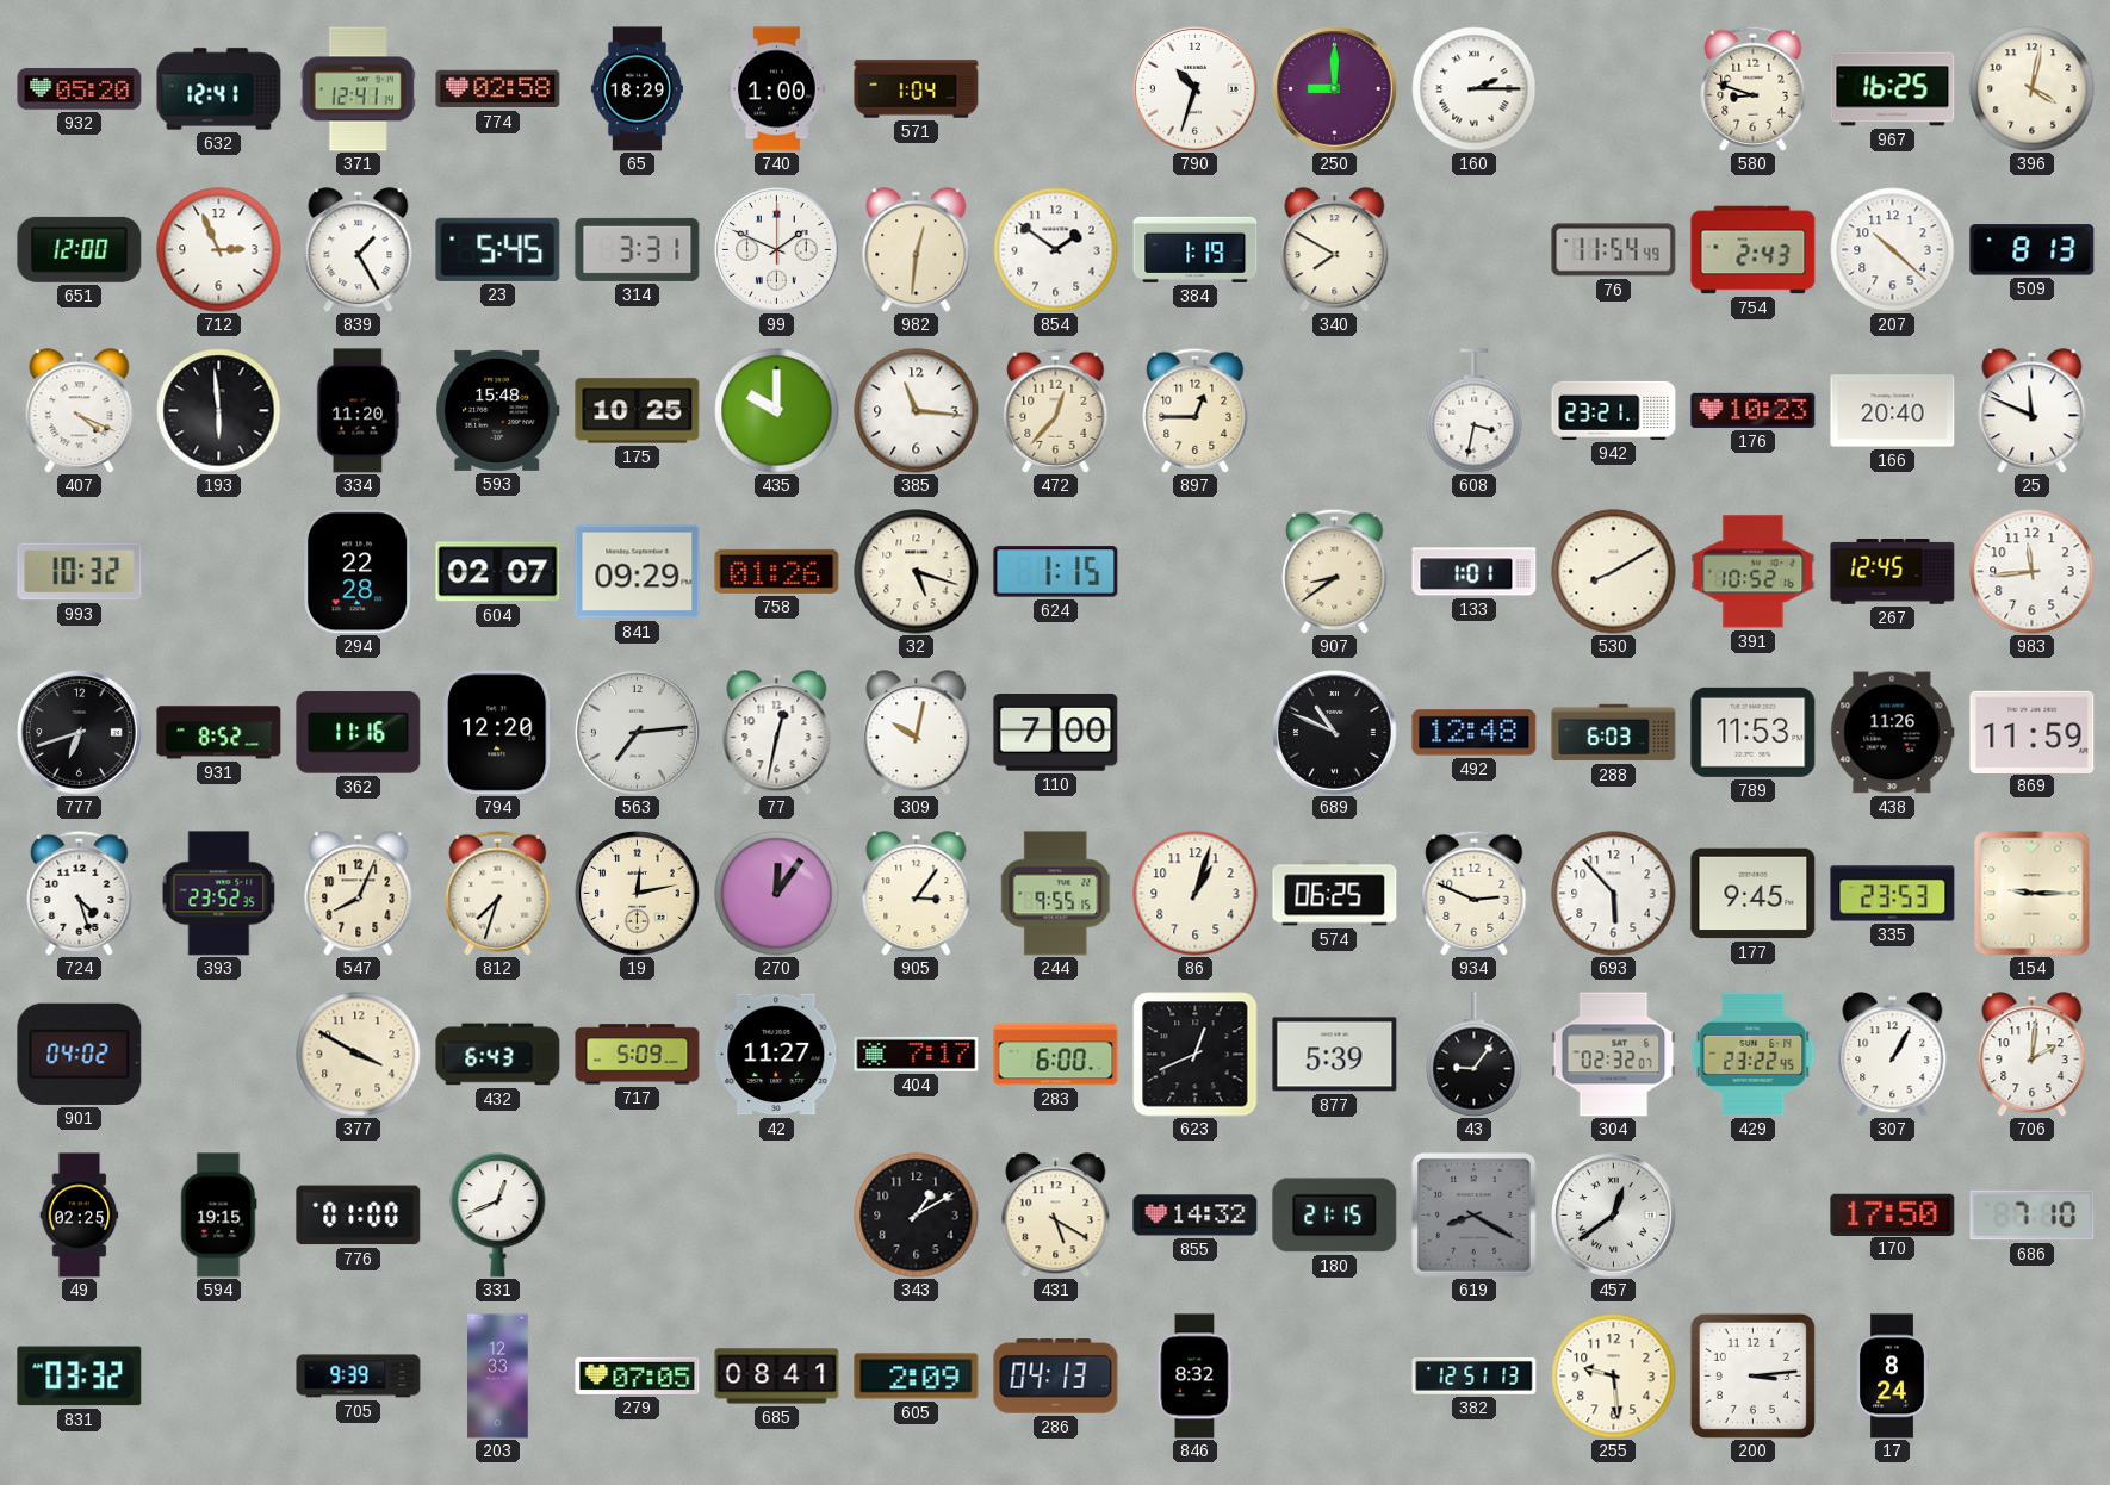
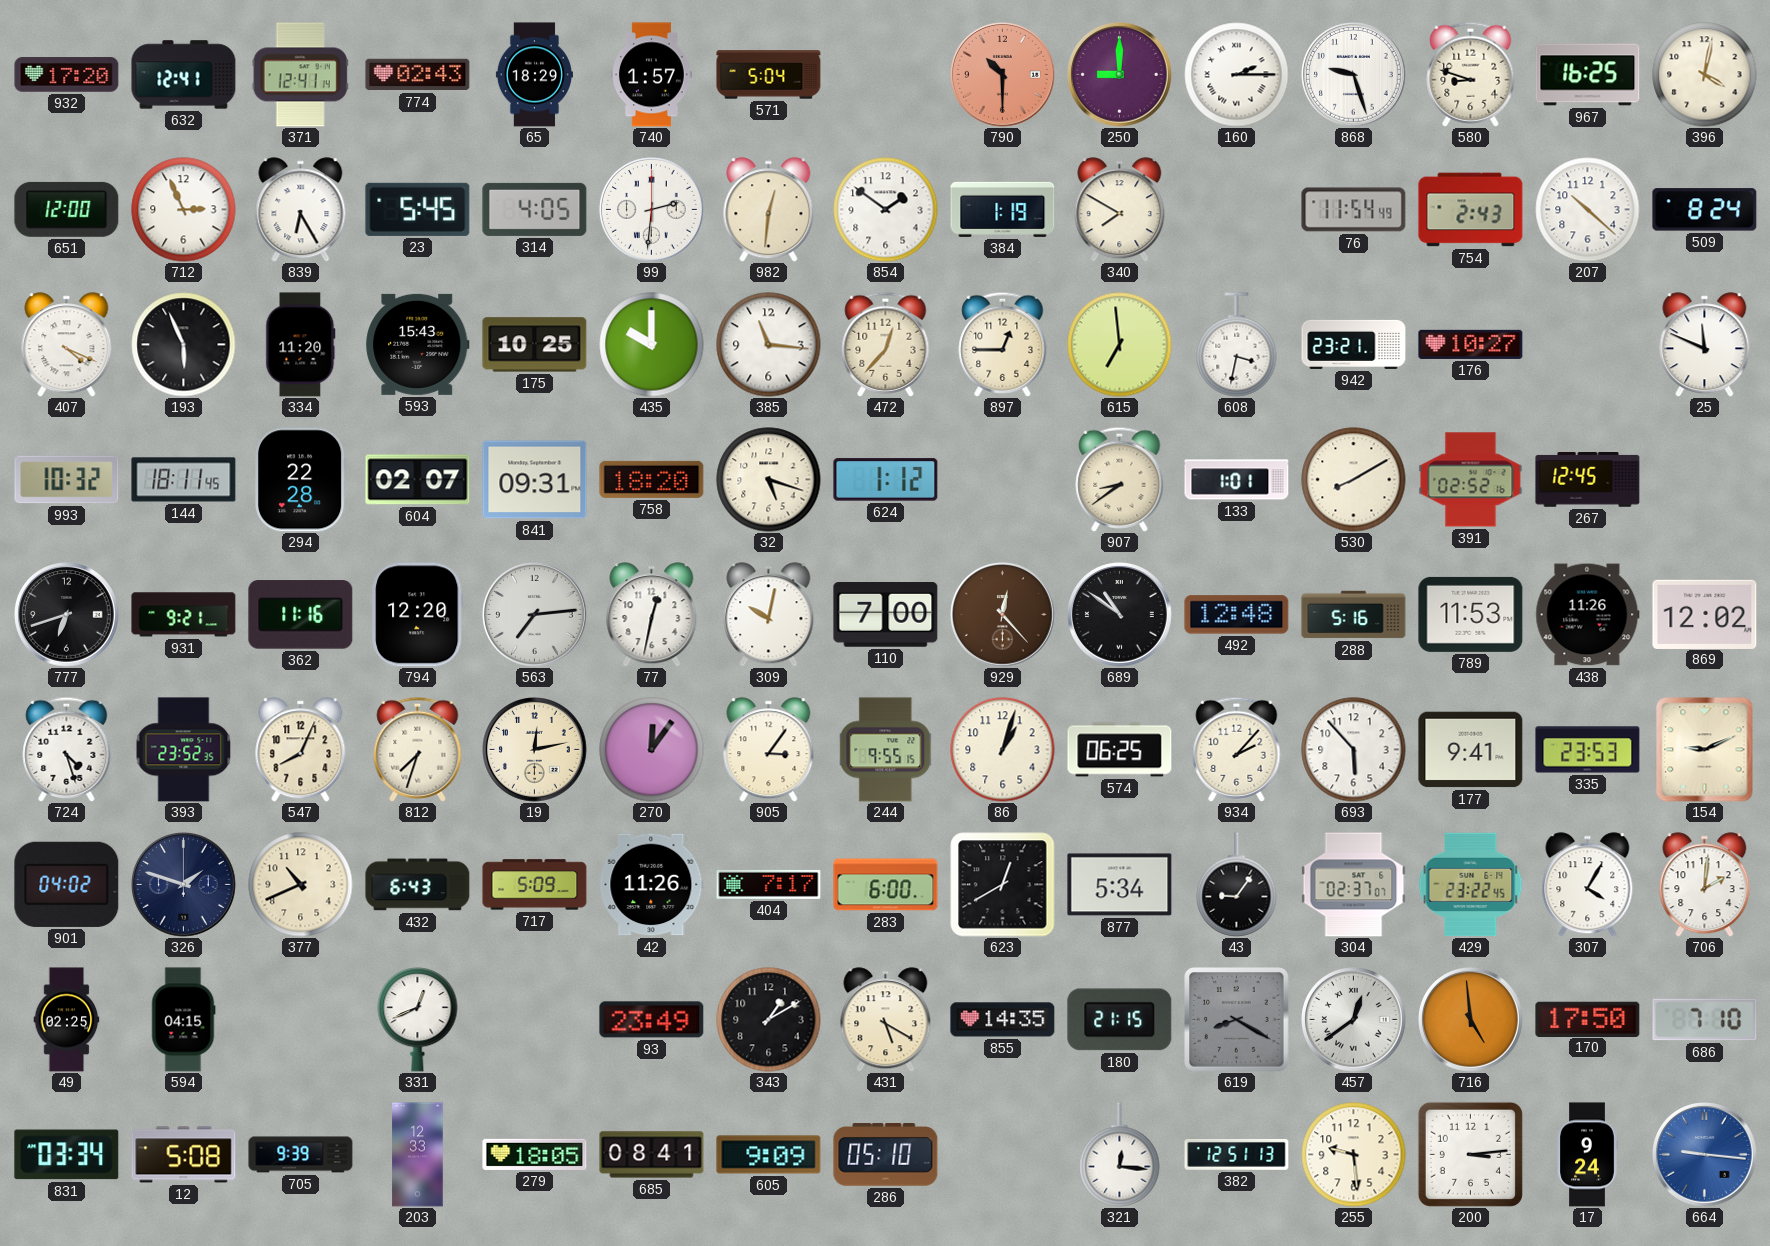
932: 05:20 -> 17:20 (67, 75)
774: 02:58 -> 02:43 (418, 75)
740: 1:00 -> 1:57 (652, 75)
571: 1:04 -> 5:04 (769, 75)
790: 10:33 -> 10:30 (1003, 75)
790 dial: white -> salmon (1003, 75)
868: none -> 9:27 (1354, 75)
839: 1:25 -> 6:25 (301, 210)
314: 3:31 -> 4:05 (535, 209)
99: 1:49 -> 2:31 (652, 210)
509: 8:13 -> 8:24 (1705, 210)
193: 5:59 -> 5:56 (184, 345)
593: 15:48 -> 15:43 (418, 344)
615: none -> 6:59 (1120, 345)
176: 10:23 -> 10:27 (1471, 344)
166: 20:40 -> none (1893, 411)
144: none -> 18:11 (184, 480)
841: 09:29 -> 09:31 (535, 480)
758: 01:26 -> 18:20 (652, 479)
624: 1:15 -> 1:12 (886, 480)
391: 10:52 -> 02:52 (1471, 480)
983: 11:44 -> none (2033, 572)
931: 8:52 -> 9:21 (184, 615)
929: none -> 12:23 (1003, 615)
689: 10:49 -> 10:51 (1120, 615)
288: 6:03 -> 5:16 (1354, 615)
869: 11:59 -> 12:02 (1705, 614)
934: 2:49 -> 2:07 (1237, 749)
177: 9:45 -> 9:41 (1471, 750)
154: 9:15 -> 9:11 (1705, 750)
326: none -> 1:48 (184, 885)
377: 3:50 -> 10:41 (301, 885)
42: 11:27 -> 11:26 (652, 885)
623: 12:41 -> 12:40 (1003, 885)
877: 5:39 -> 5:34 (1120, 885)
304: 02:32 -> 02:37 (1354, 885)
307: 1:05 -> 4:05 (1588, 885)
594: 19:15 -> 04:15 (183, 1020)
776: 01:00 -> none (359, 1216)
93: none -> 23:49 (652, 1020)
855: 14:32 -> 14:35 (1003, 1020)
716: none -> 4:59 (1471, 1020)
831: 03:32 -> 03:34 (67, 1155)
12: none -> 5:08 (184, 1155)
279: 07:05 -> 18:05 (535, 1154)
605: 2:09 -> 9:09 (769, 1155)
286: 04:13 -> 05:10 (886, 1155)
846: 8:32 -> none (1194, 1377)
321: none -> 12:16 (1120, 1155)
17: 8:24 -> 9:24 (1587, 1155)
664: none -> 9:16 (1705, 1155)
